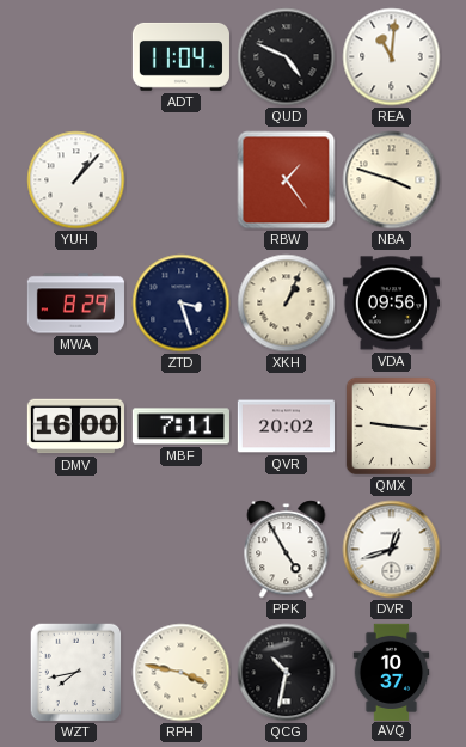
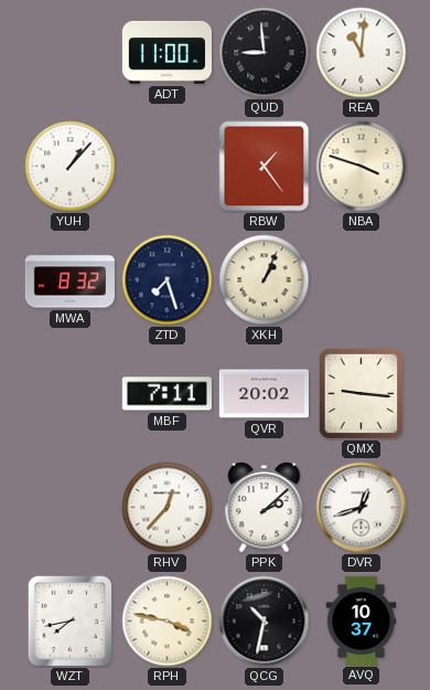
ADT: 11:04 -> 11:00 (166, 52)
QUD: 4:49 -> 8:59 (265, 53)
MWA: 8:29 -> 8:32 (69, 280)
ZTD: 3:27 -> 7:27 (168, 280)
VDA: 09:56 -> none (391, 304)
DMV: 16:00 -> none (75, 427)
RHV: none -> 12:37 (168, 508)
PPK: 4:55 -> 2:08 (265, 508)
